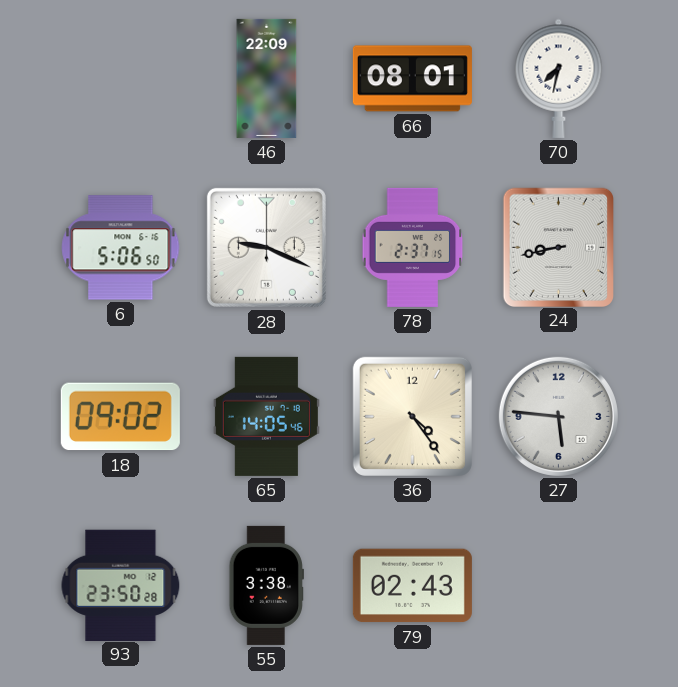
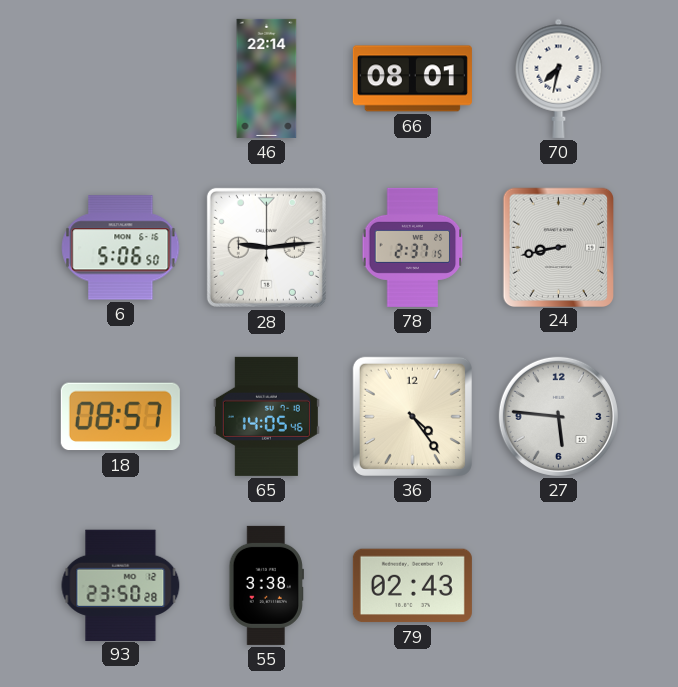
46: 22:09 -> 22:14 (267, 78)
28: 9:19 -> 9:14 (266, 247)
18: 09:02 -> 08:57 (120, 417)
